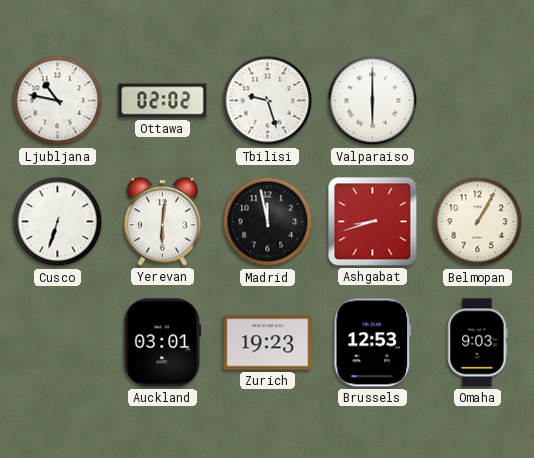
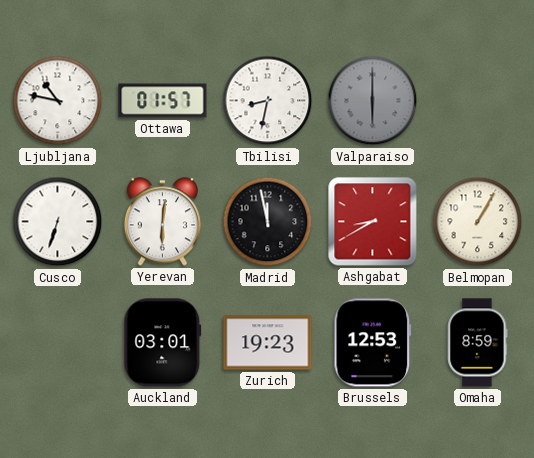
Ottawa: 02:02 -> 01:57 (163, 101)
Tbilisi: 9:27 -> 8:32 (268, 101)
Valparaiso dial: white -> grey (373, 101)
Ashgabat: 8:42 -> 8:40 (373, 222)
Omaha: 9:03 -> 8:59 (478, 343)
